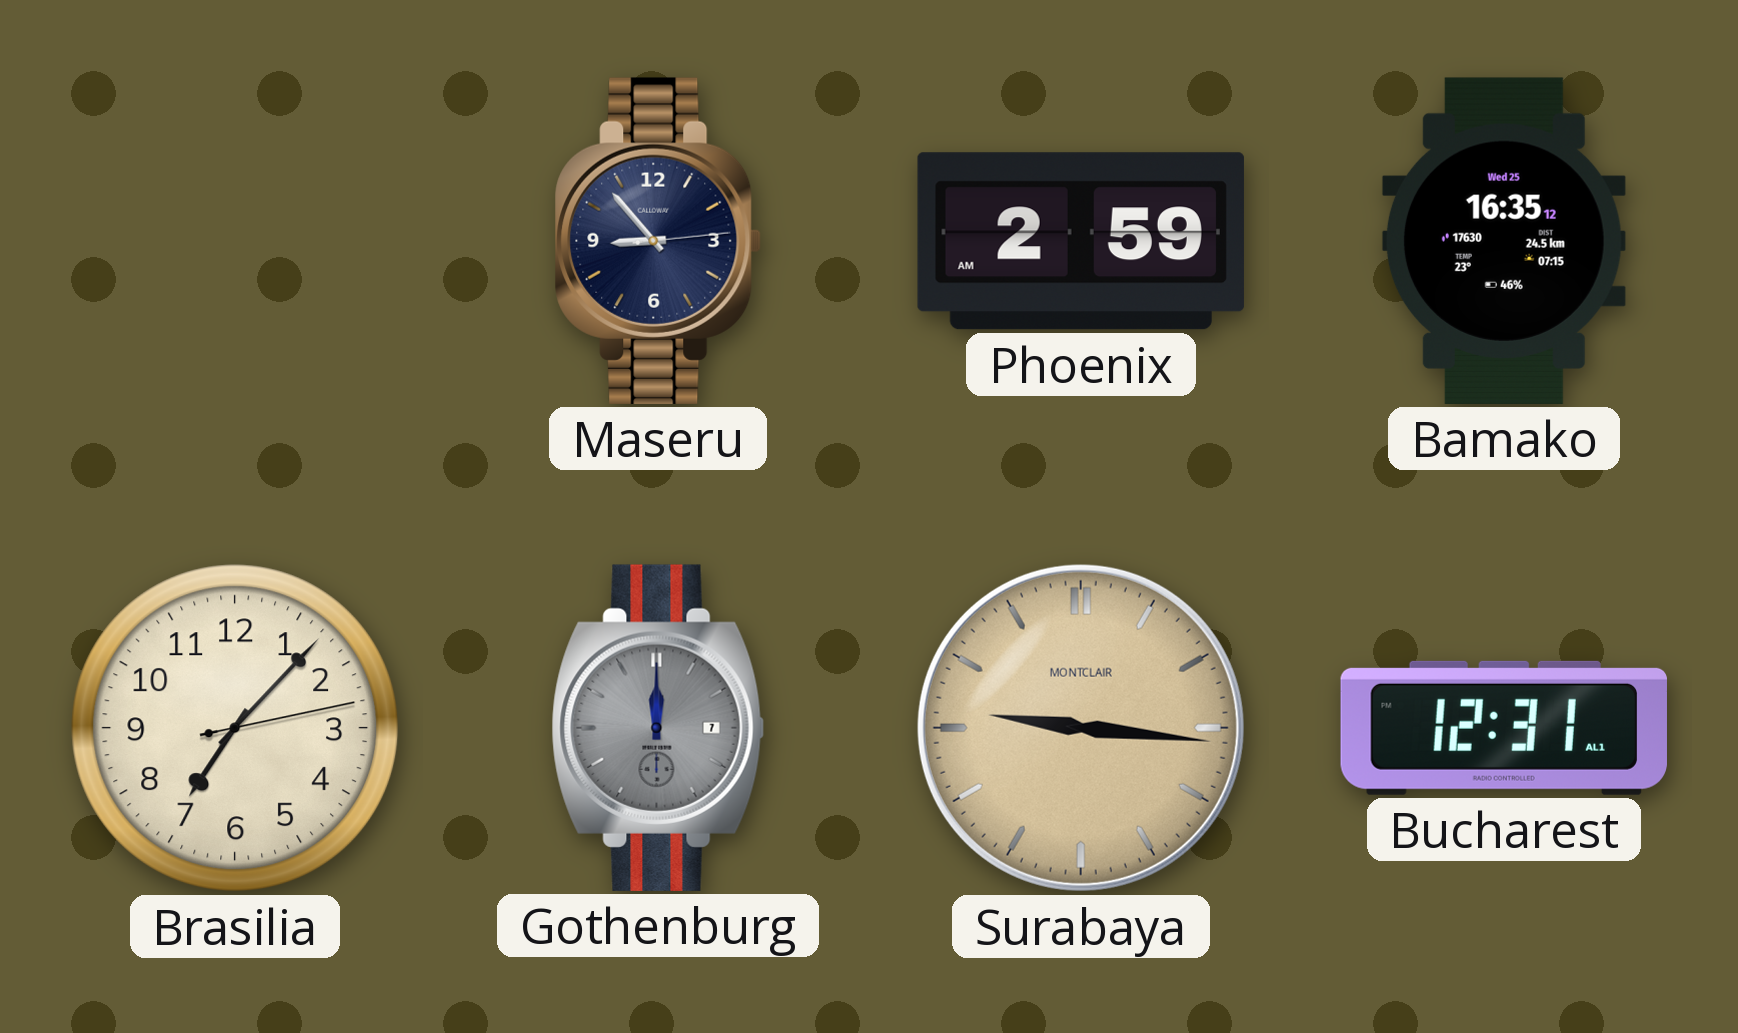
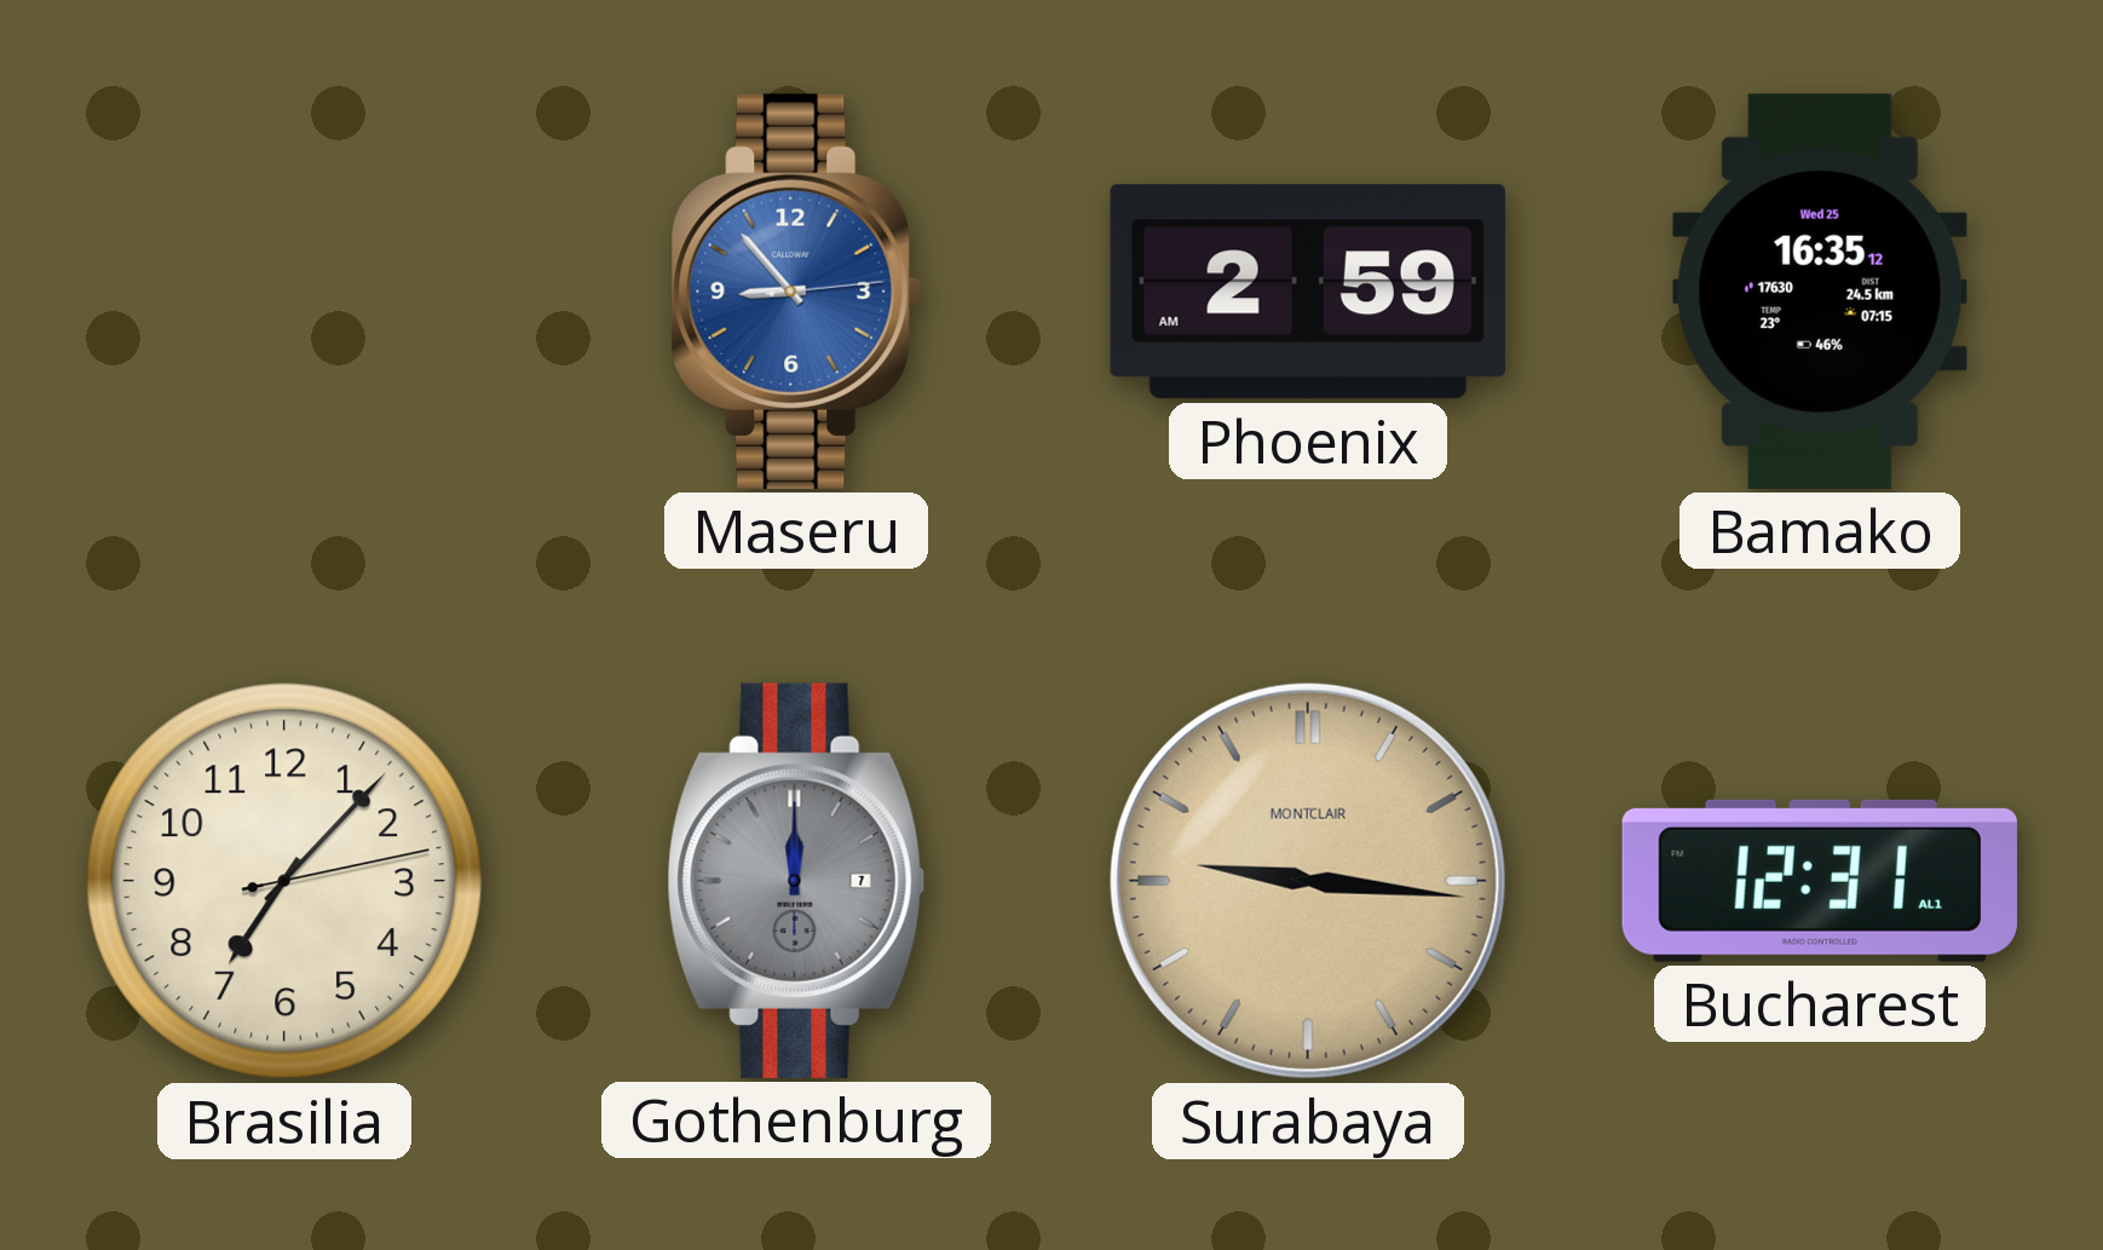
Maseru dial: navy -> blue (796, 292)
